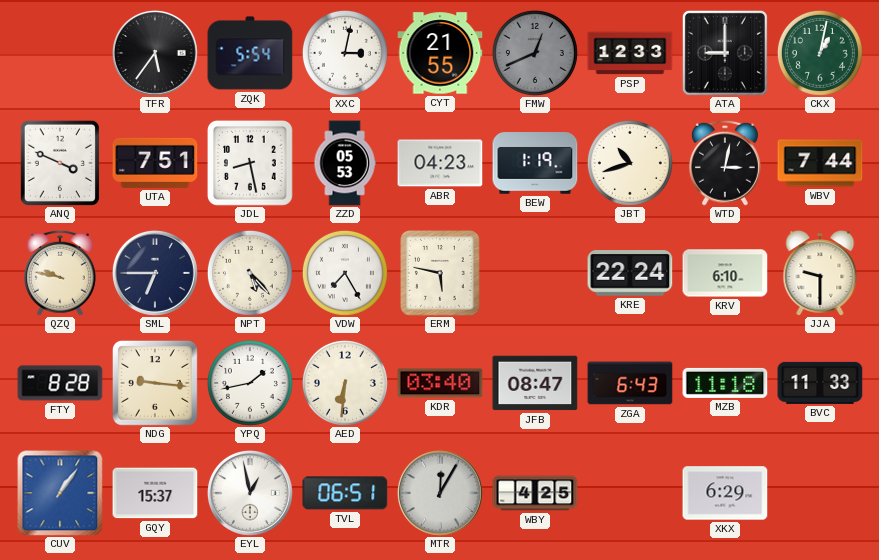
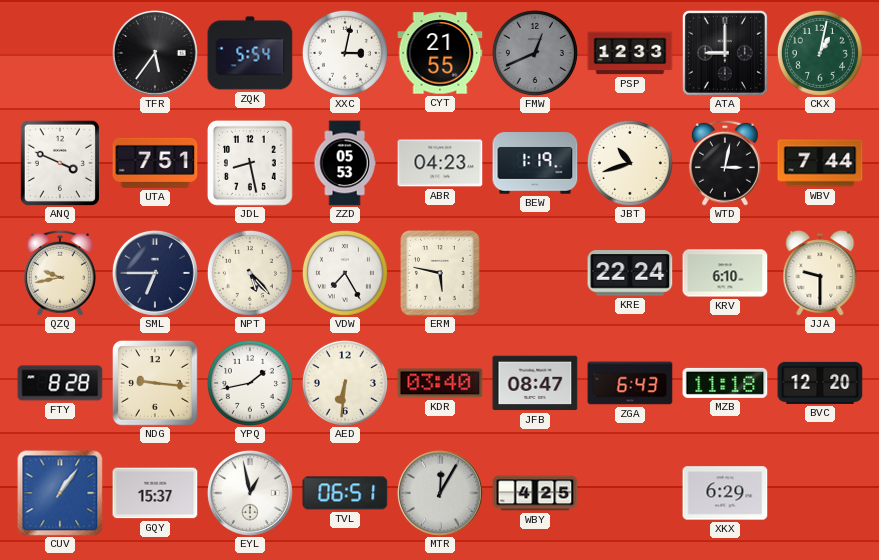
QZQ: 9:47 -> 9:43 (60, 273)
BVC: 11:33 -> 12:20 (820, 383)
